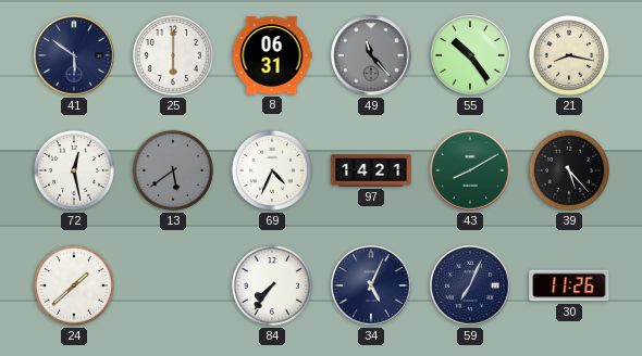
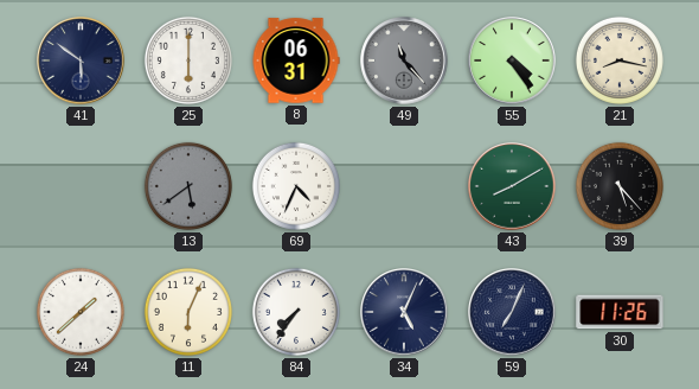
55: 10:24 -> 4:24 (512, 60)
72: 12:28 -> none (74, 170)
97: 14:21 -> none (371, 170)
11: none -> 6:04 (188, 312)
